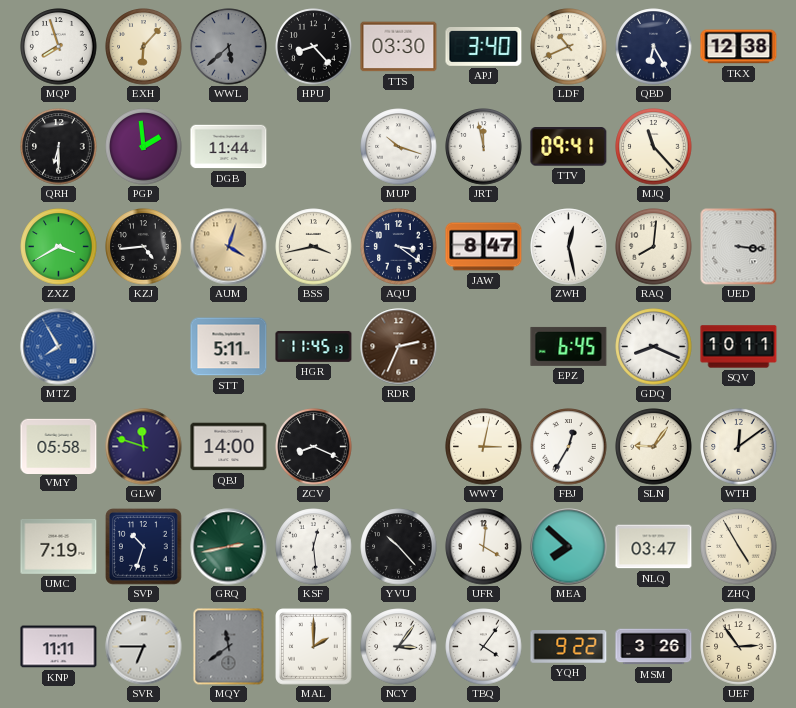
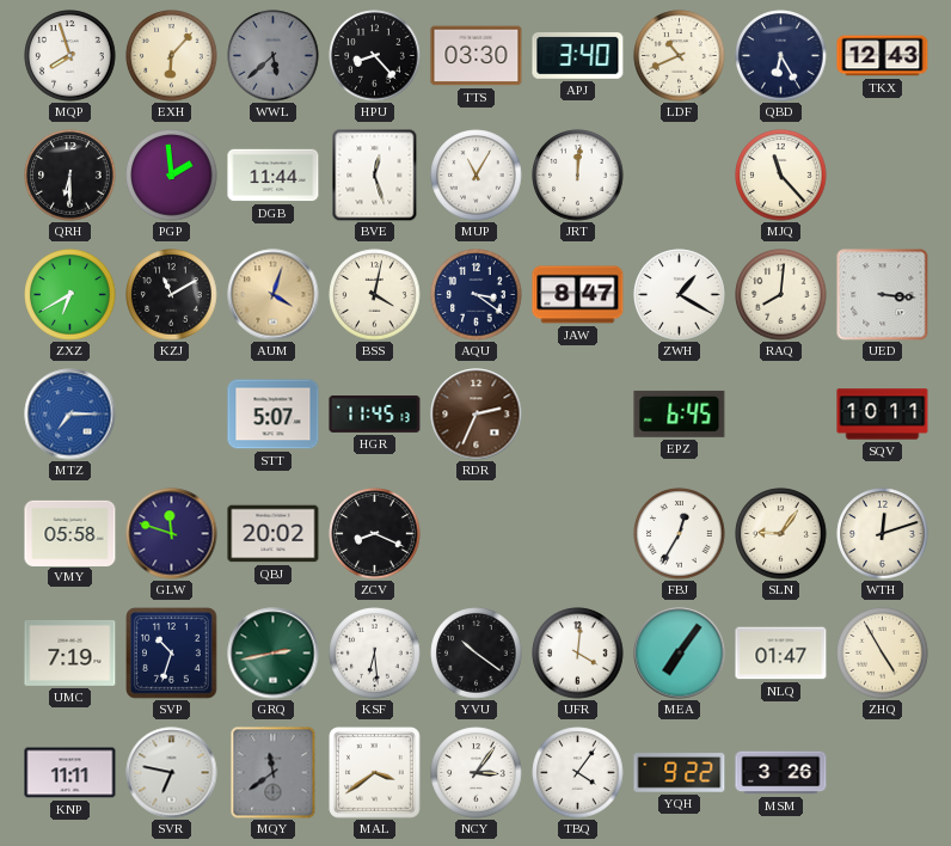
TKX: 12:38 -> 12:43 (883, 56)
BVE: none -> 12:27 (375, 174)
MUP: 10:18 -> 11:05 (477, 176)
JRT: 11:58 -> 12:01 (578, 176)
TTV: 09:41 -> none (569, 147)
ZXZ: 3:40 -> 6:40 (70, 295)
KZJ: 4:44 -> 11:10 (172, 295)
BSS: 3:43 -> 4:02 (375, 295)
ZWH: 12:28 -> 1:20 (680, 295)
MTZ: 7:55 -> 7:15 (70, 415)
STT: 5:11 -> 5:07 (274, 415)
GDQ: 8:19 -> none (654, 347)
QBJ: 14:00 -> 20:02 (274, 534)
WWY: 3:02 -> none (484, 447)
WTH: 12:09 -> 12:12 (883, 534)
KSF: 12:29 -> 6:29 (375, 654)
YVU: 10:23 -> 10:21 (477, 654)
MEA: 7:52 -> 7:06 (680, 654)
NLQ: 03:47 -> 01:47 (781, 654)
SVR: 6:45 -> 6:47 (172, 773)
MAL: 2:00 -> 3:39 (375, 773)
UEF: 2:54 -> none (739, 647)
